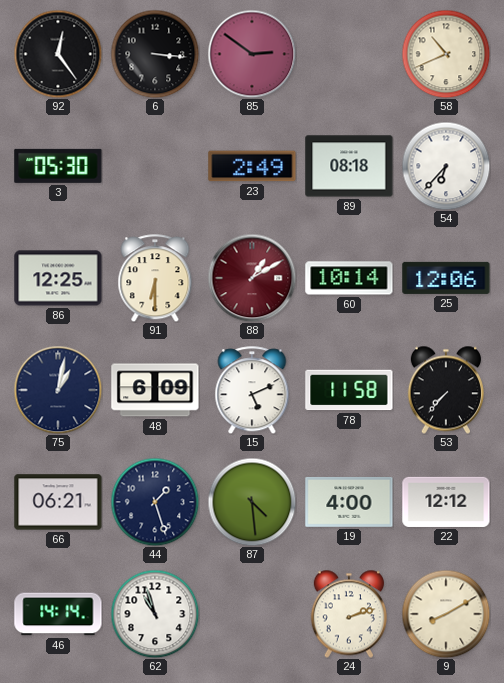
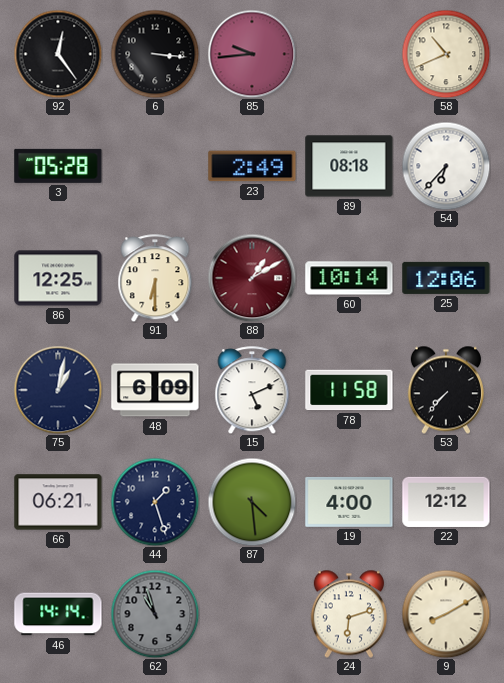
85: 2:51 -> 9:44 (252, 54)
3: 05:30 -> 05:28 (58, 166)
62 dial: white -> grey (155, 614)
24: 2:12 -> 6:12 (349, 614)
